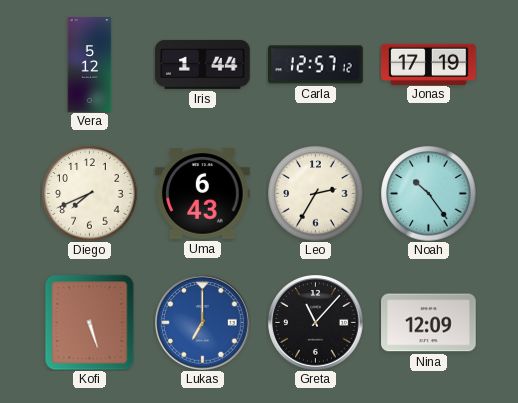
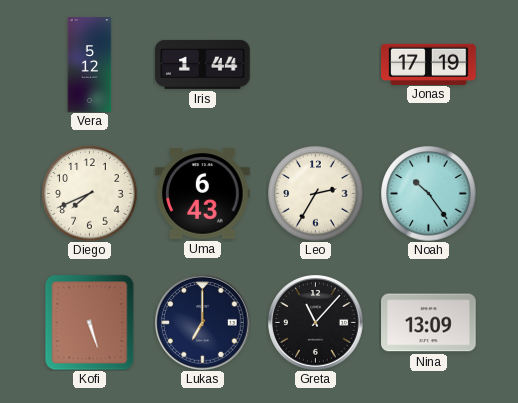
Carla: 12:57 -> none (316, 65)
Lukas dial: blue -> navy (203, 323)
Nina: 12:09 -> 13:09 (429, 323)
